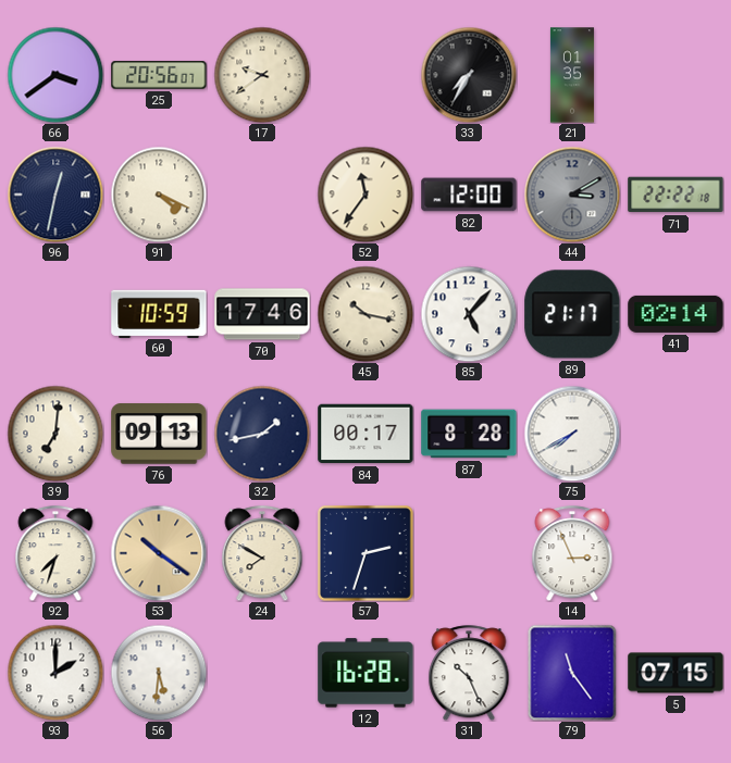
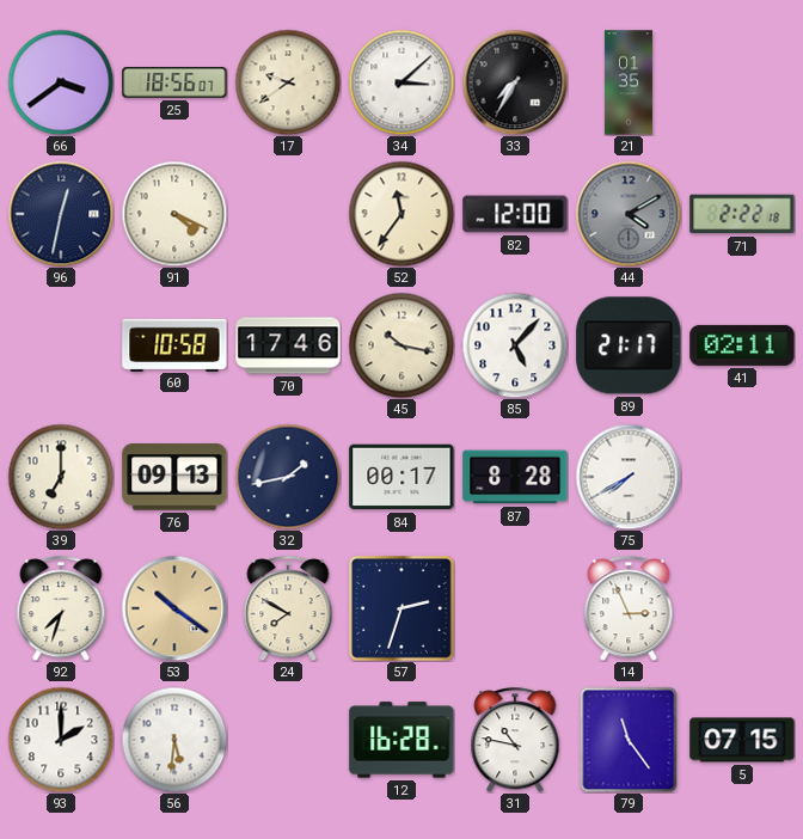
25: 20:56 -> 18:56 (174, 82)
34: none -> 3:08 (401, 82)
44: 3:10 -> 4:10 (629, 214)
71: 22:22 -> 2:22 (742, 214)
60: 10:59 -> 10:58 (174, 344)
41: 02:14 -> 02:11 (742, 345)
39: 7:01 -> 7:00 (61, 477)
31: 10:26 -> 10:47 (515, 740)
